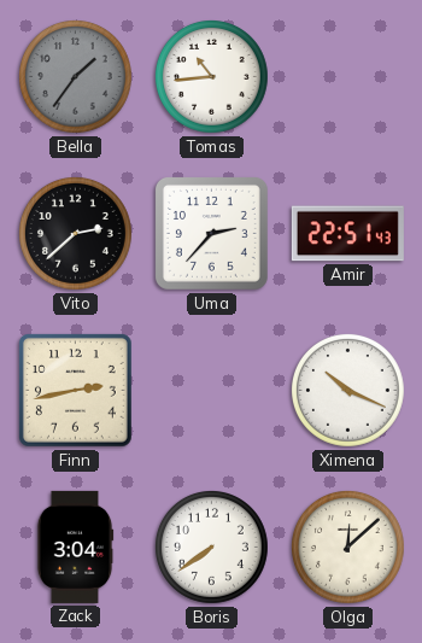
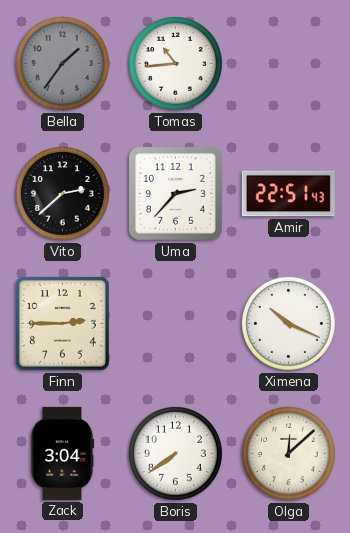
Finn: 2:43 -> 2:45 (63, 324)
